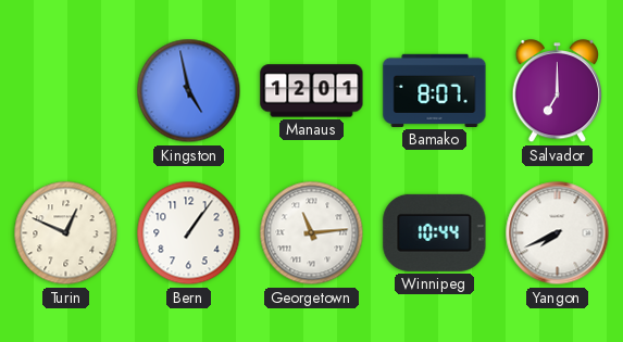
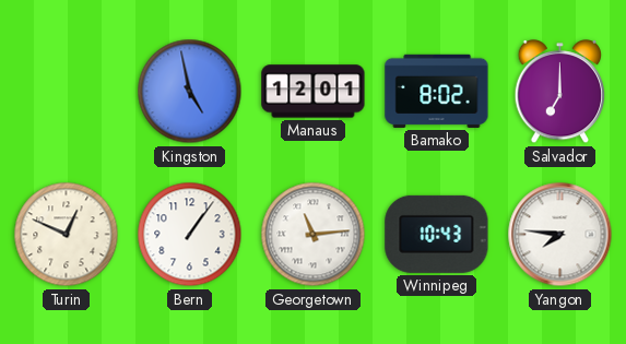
Bamako: 8:07 -> 8:02 (437, 91)
Winnipeg: 10:44 -> 10:43 (437, 234)
Yangon: 7:41 -> 7:46 (560, 235)
